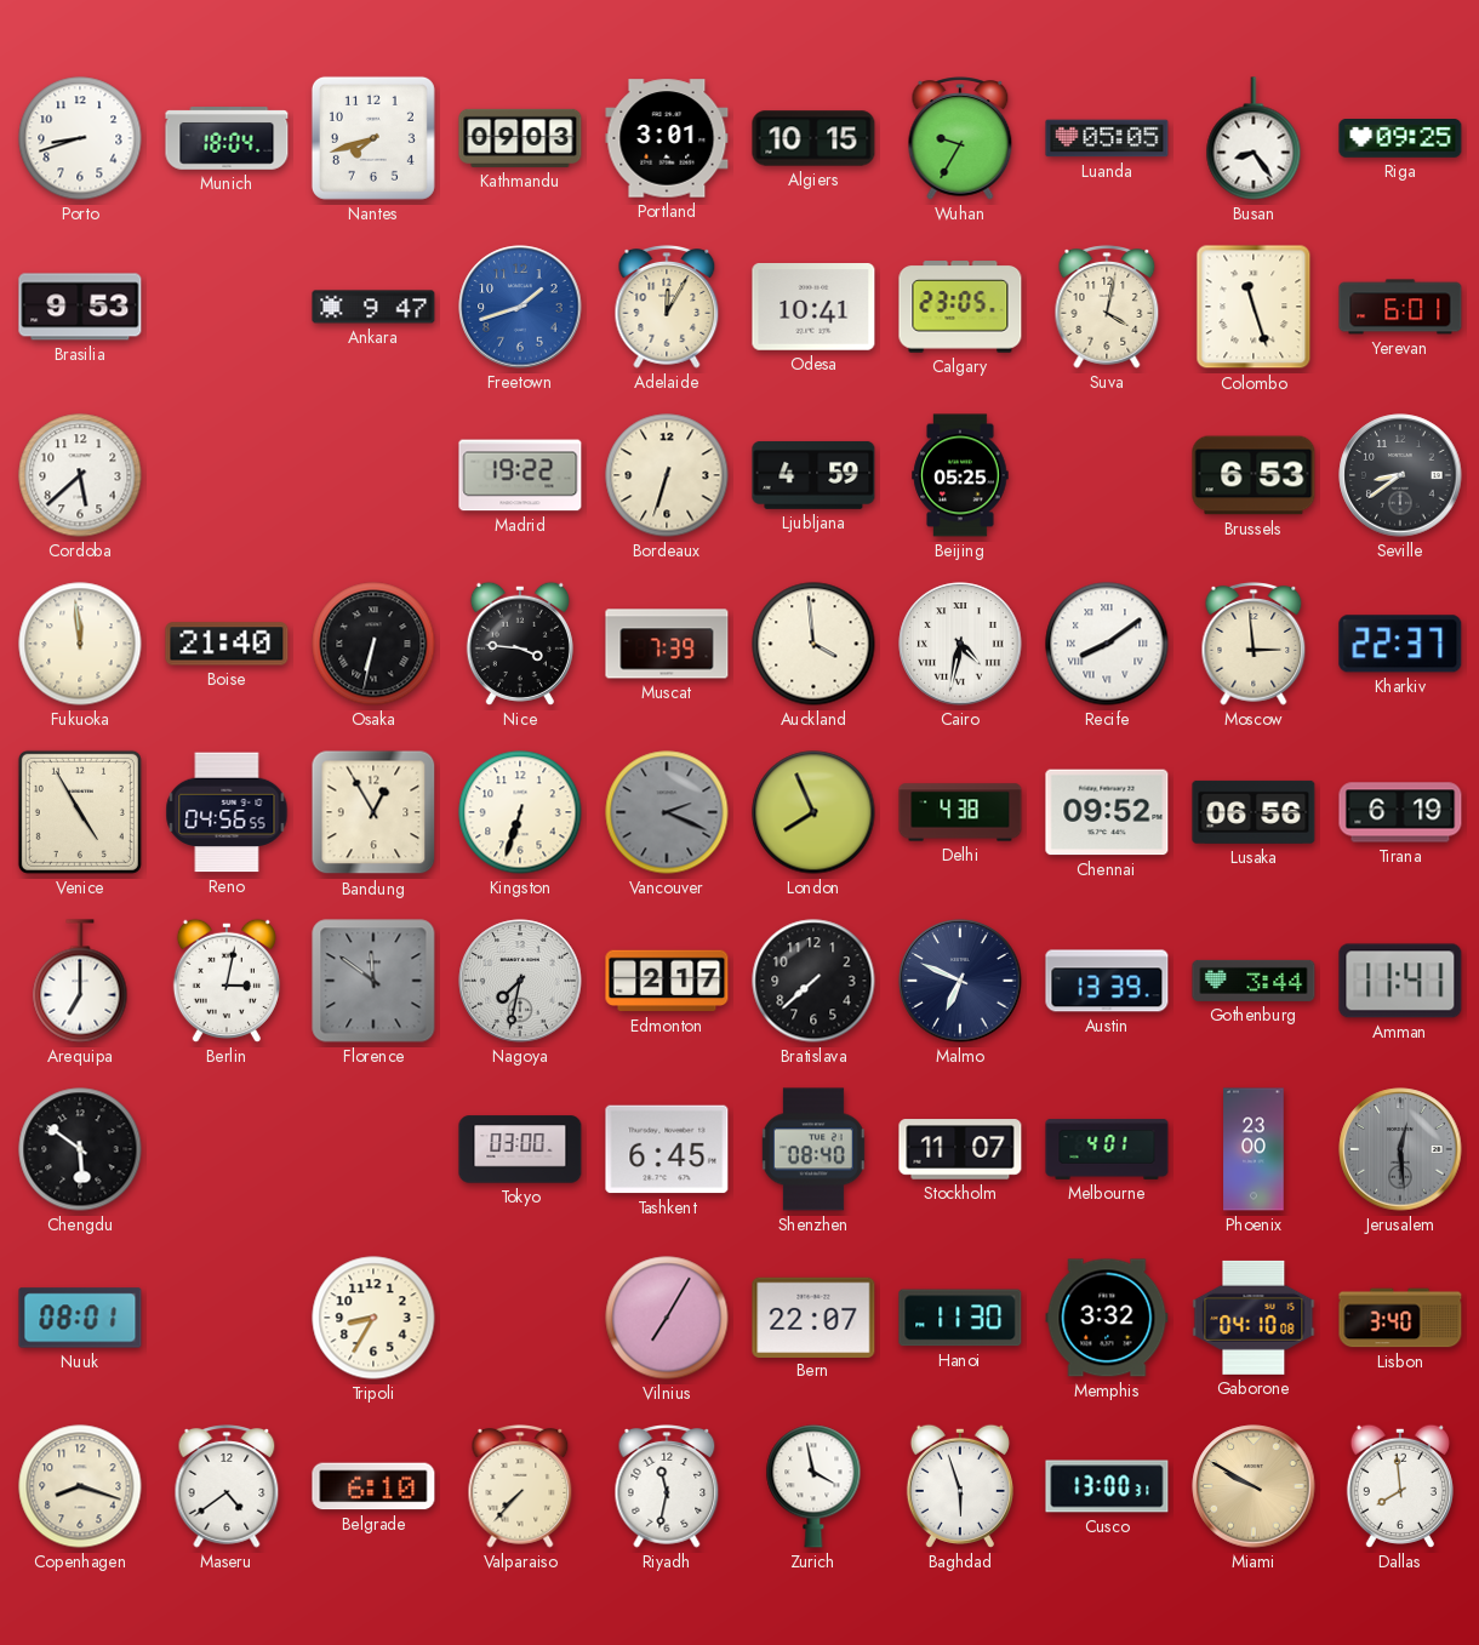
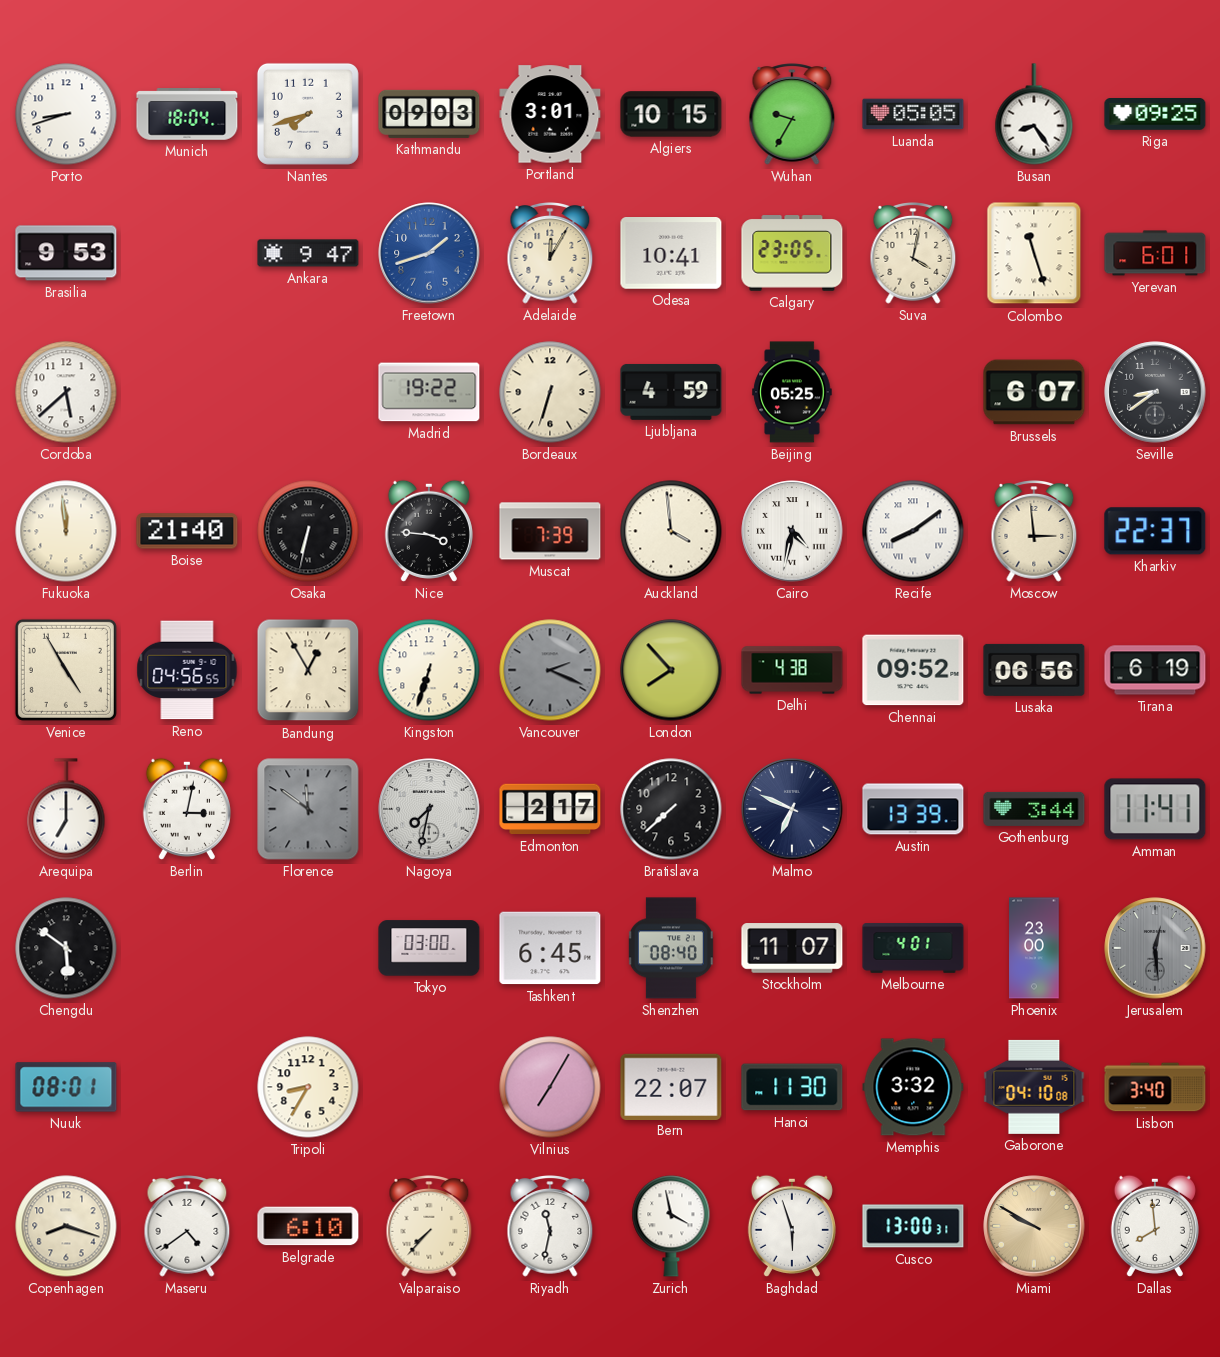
Brussels: 6:53 -> 6:07 (1034, 392)
London: 7:56 -> 7:53 (671, 670)
